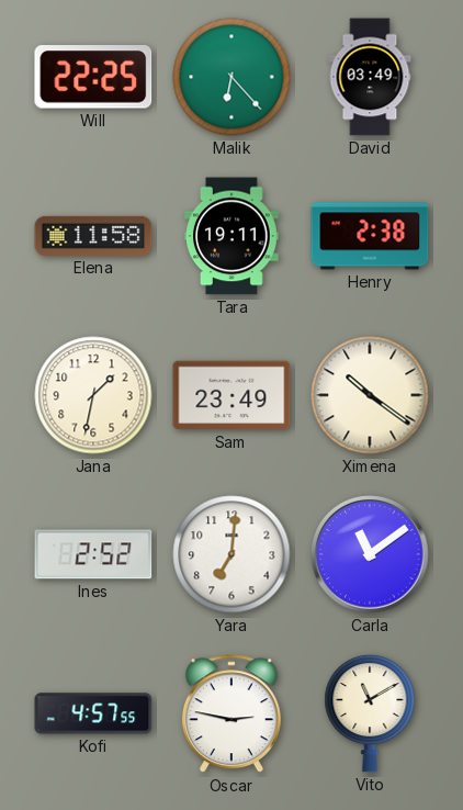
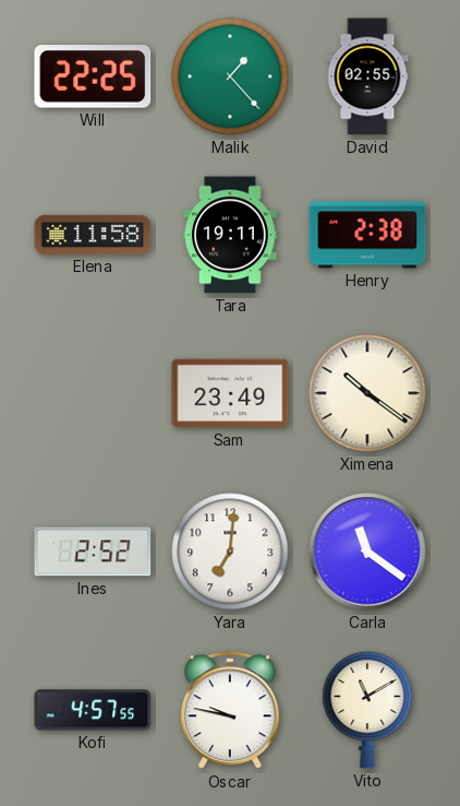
Malik: 6:23 -> 1:23 (230, 76)
David: 03:49 -> 02:55 (367, 76)
Jana: 1:32 -> none (93, 395)
Carla: 11:09 -> 11:21 (367, 552)
Oscar: 2:47 -> 9:47 (230, 711)
